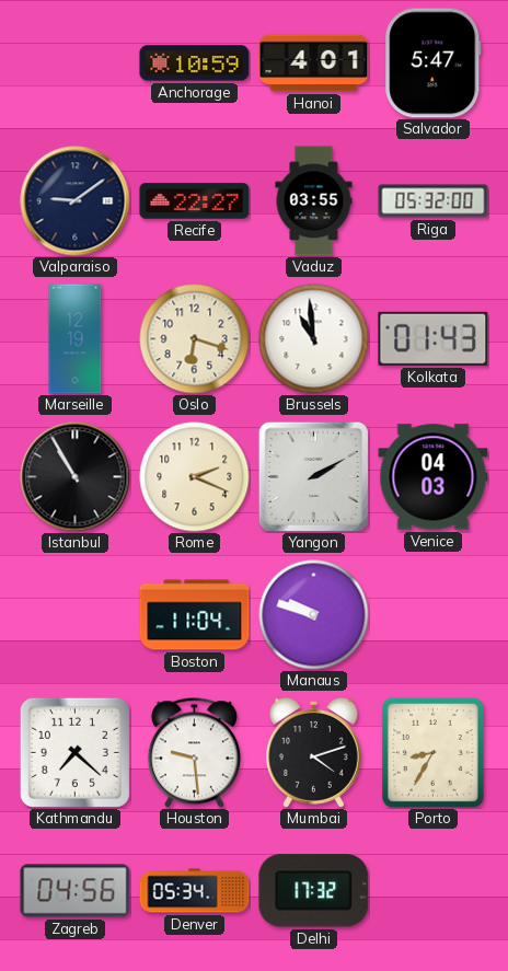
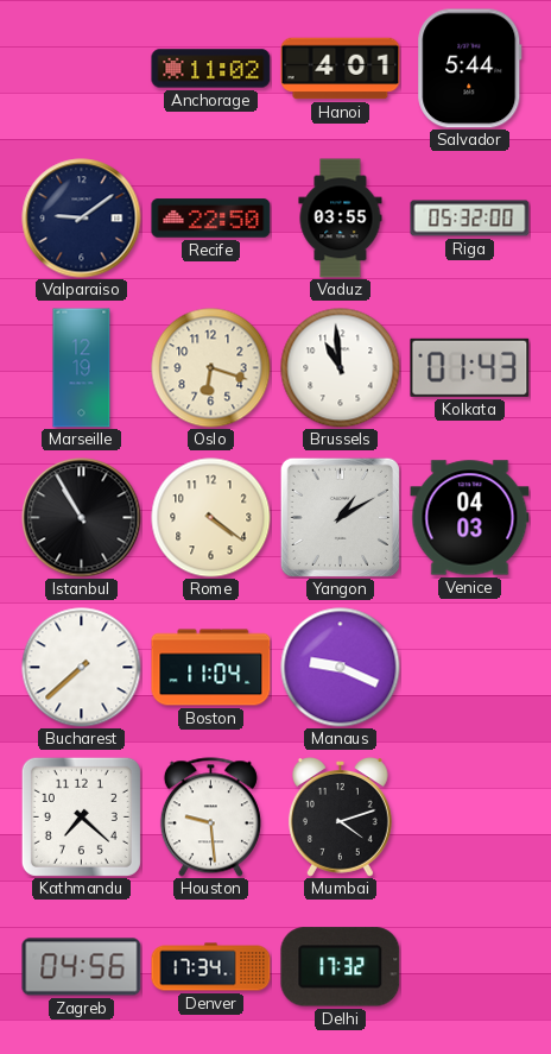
Anchorage: 10:59 -> 11:02 (211, 69)
Salvador: 5:47 -> 5:44 (470, 69)
Recife: 22:27 -> 22:50 (211, 219)
Rome: 2:19 -> 4:21 (211, 518)
Yangon: 2:10 -> 1:10 (340, 517)
Bucharest: none -> 7:38 (82, 668)
Manaus: 9:48 -> 9:19 (341, 668)
Porto: 8:35 -> none (432, 752)
Denver: 05:34 -> 17:34 (211, 967)
